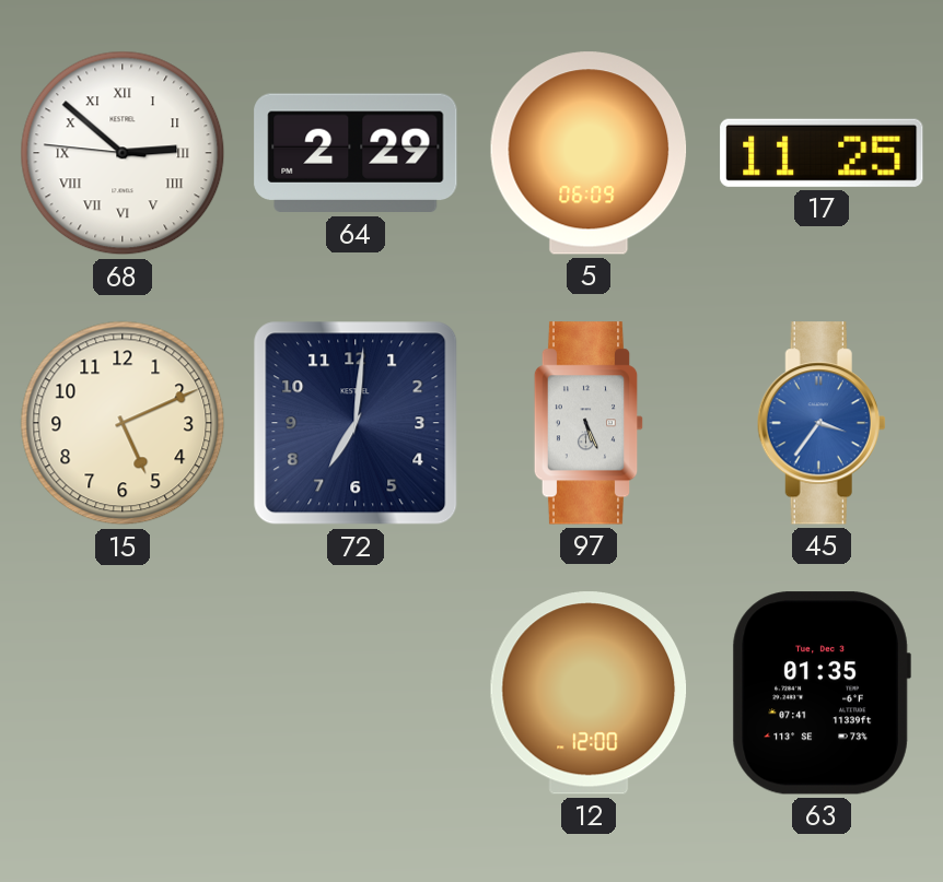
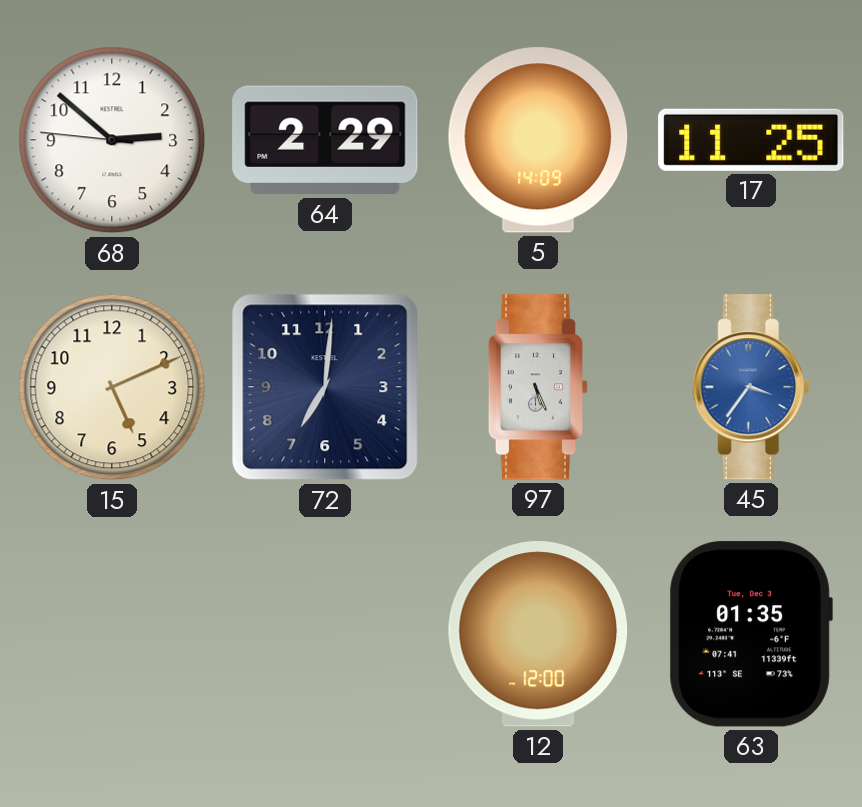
68 numerals: Roman -> Arabic (112, 140)
5: 06:09 -> 14:09 (538, 140)
